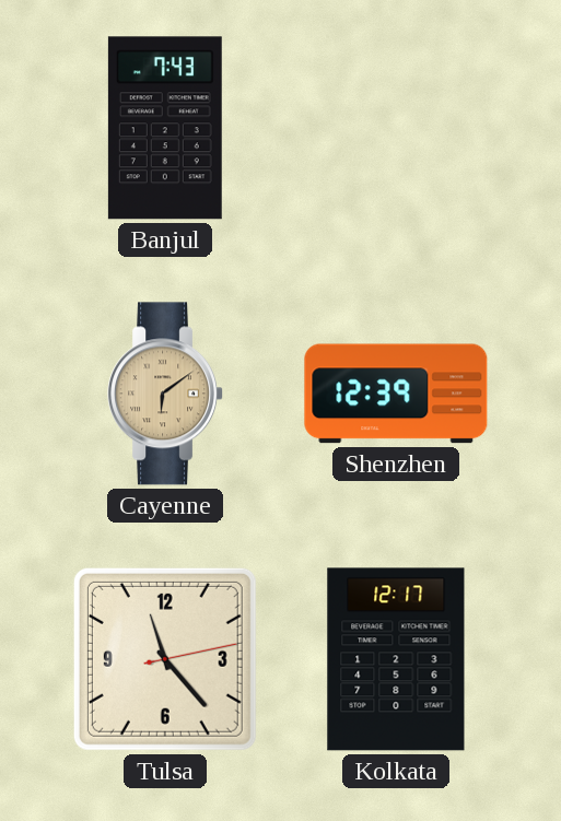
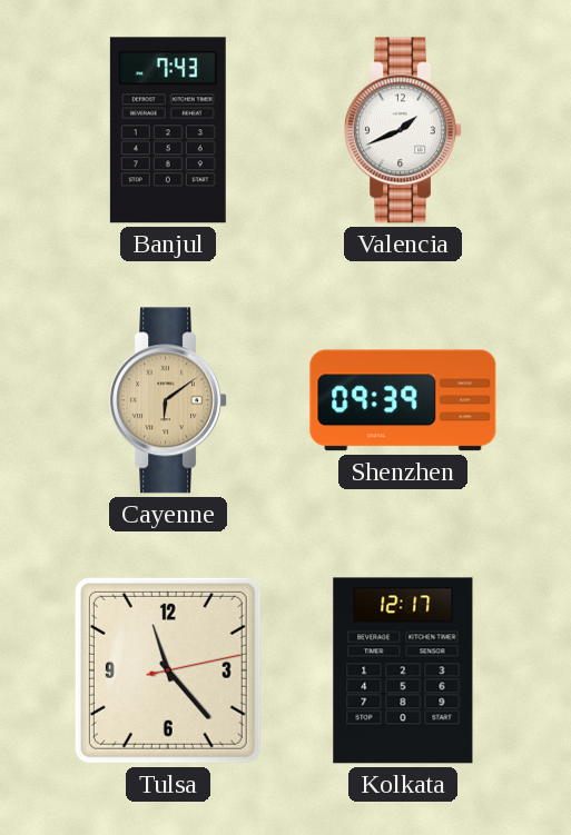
Valencia: none -> 1:41 (404, 130)
Shenzhen: 12:39 -> 09:39 (403, 400)
